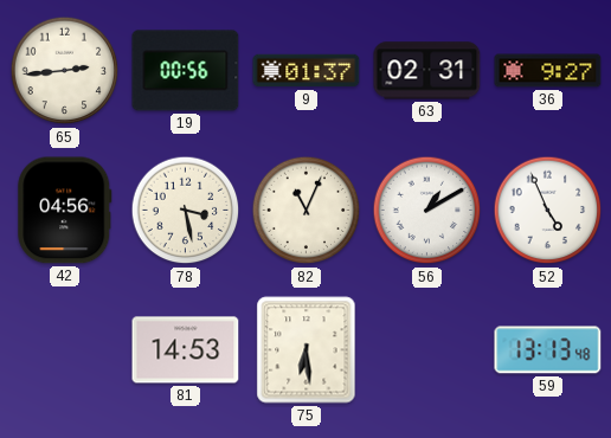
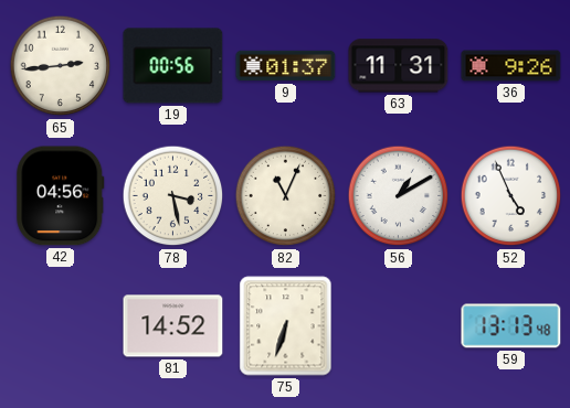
63: 02:31 -> 11:31 (399, 66)
36: 9:27 -> 9:26 (511, 66)
81: 14:53 -> 14:52 (173, 326)
75: 6:29 -> 6:33 (286, 326)
